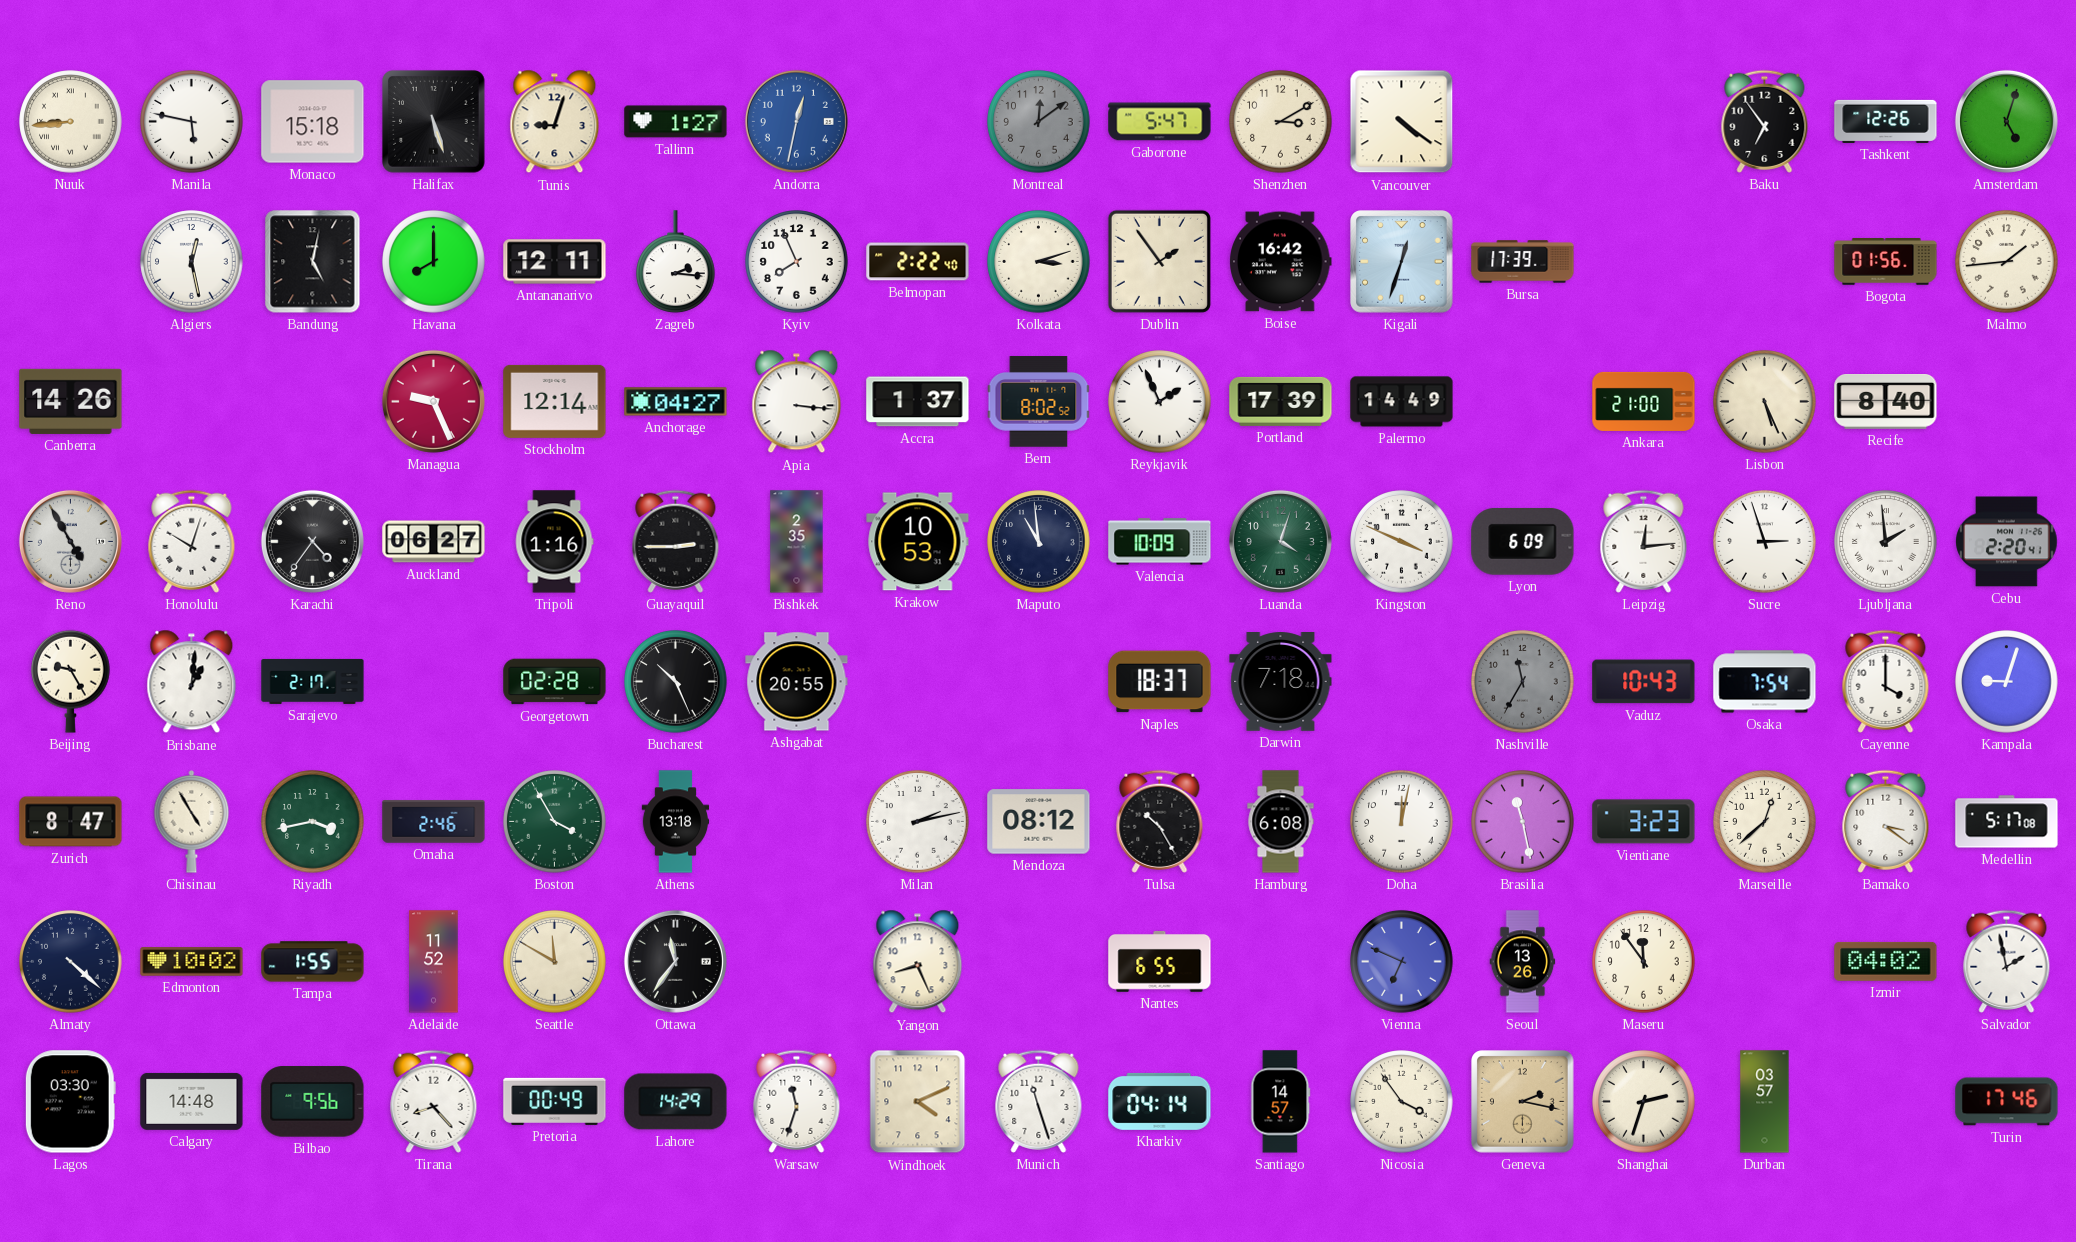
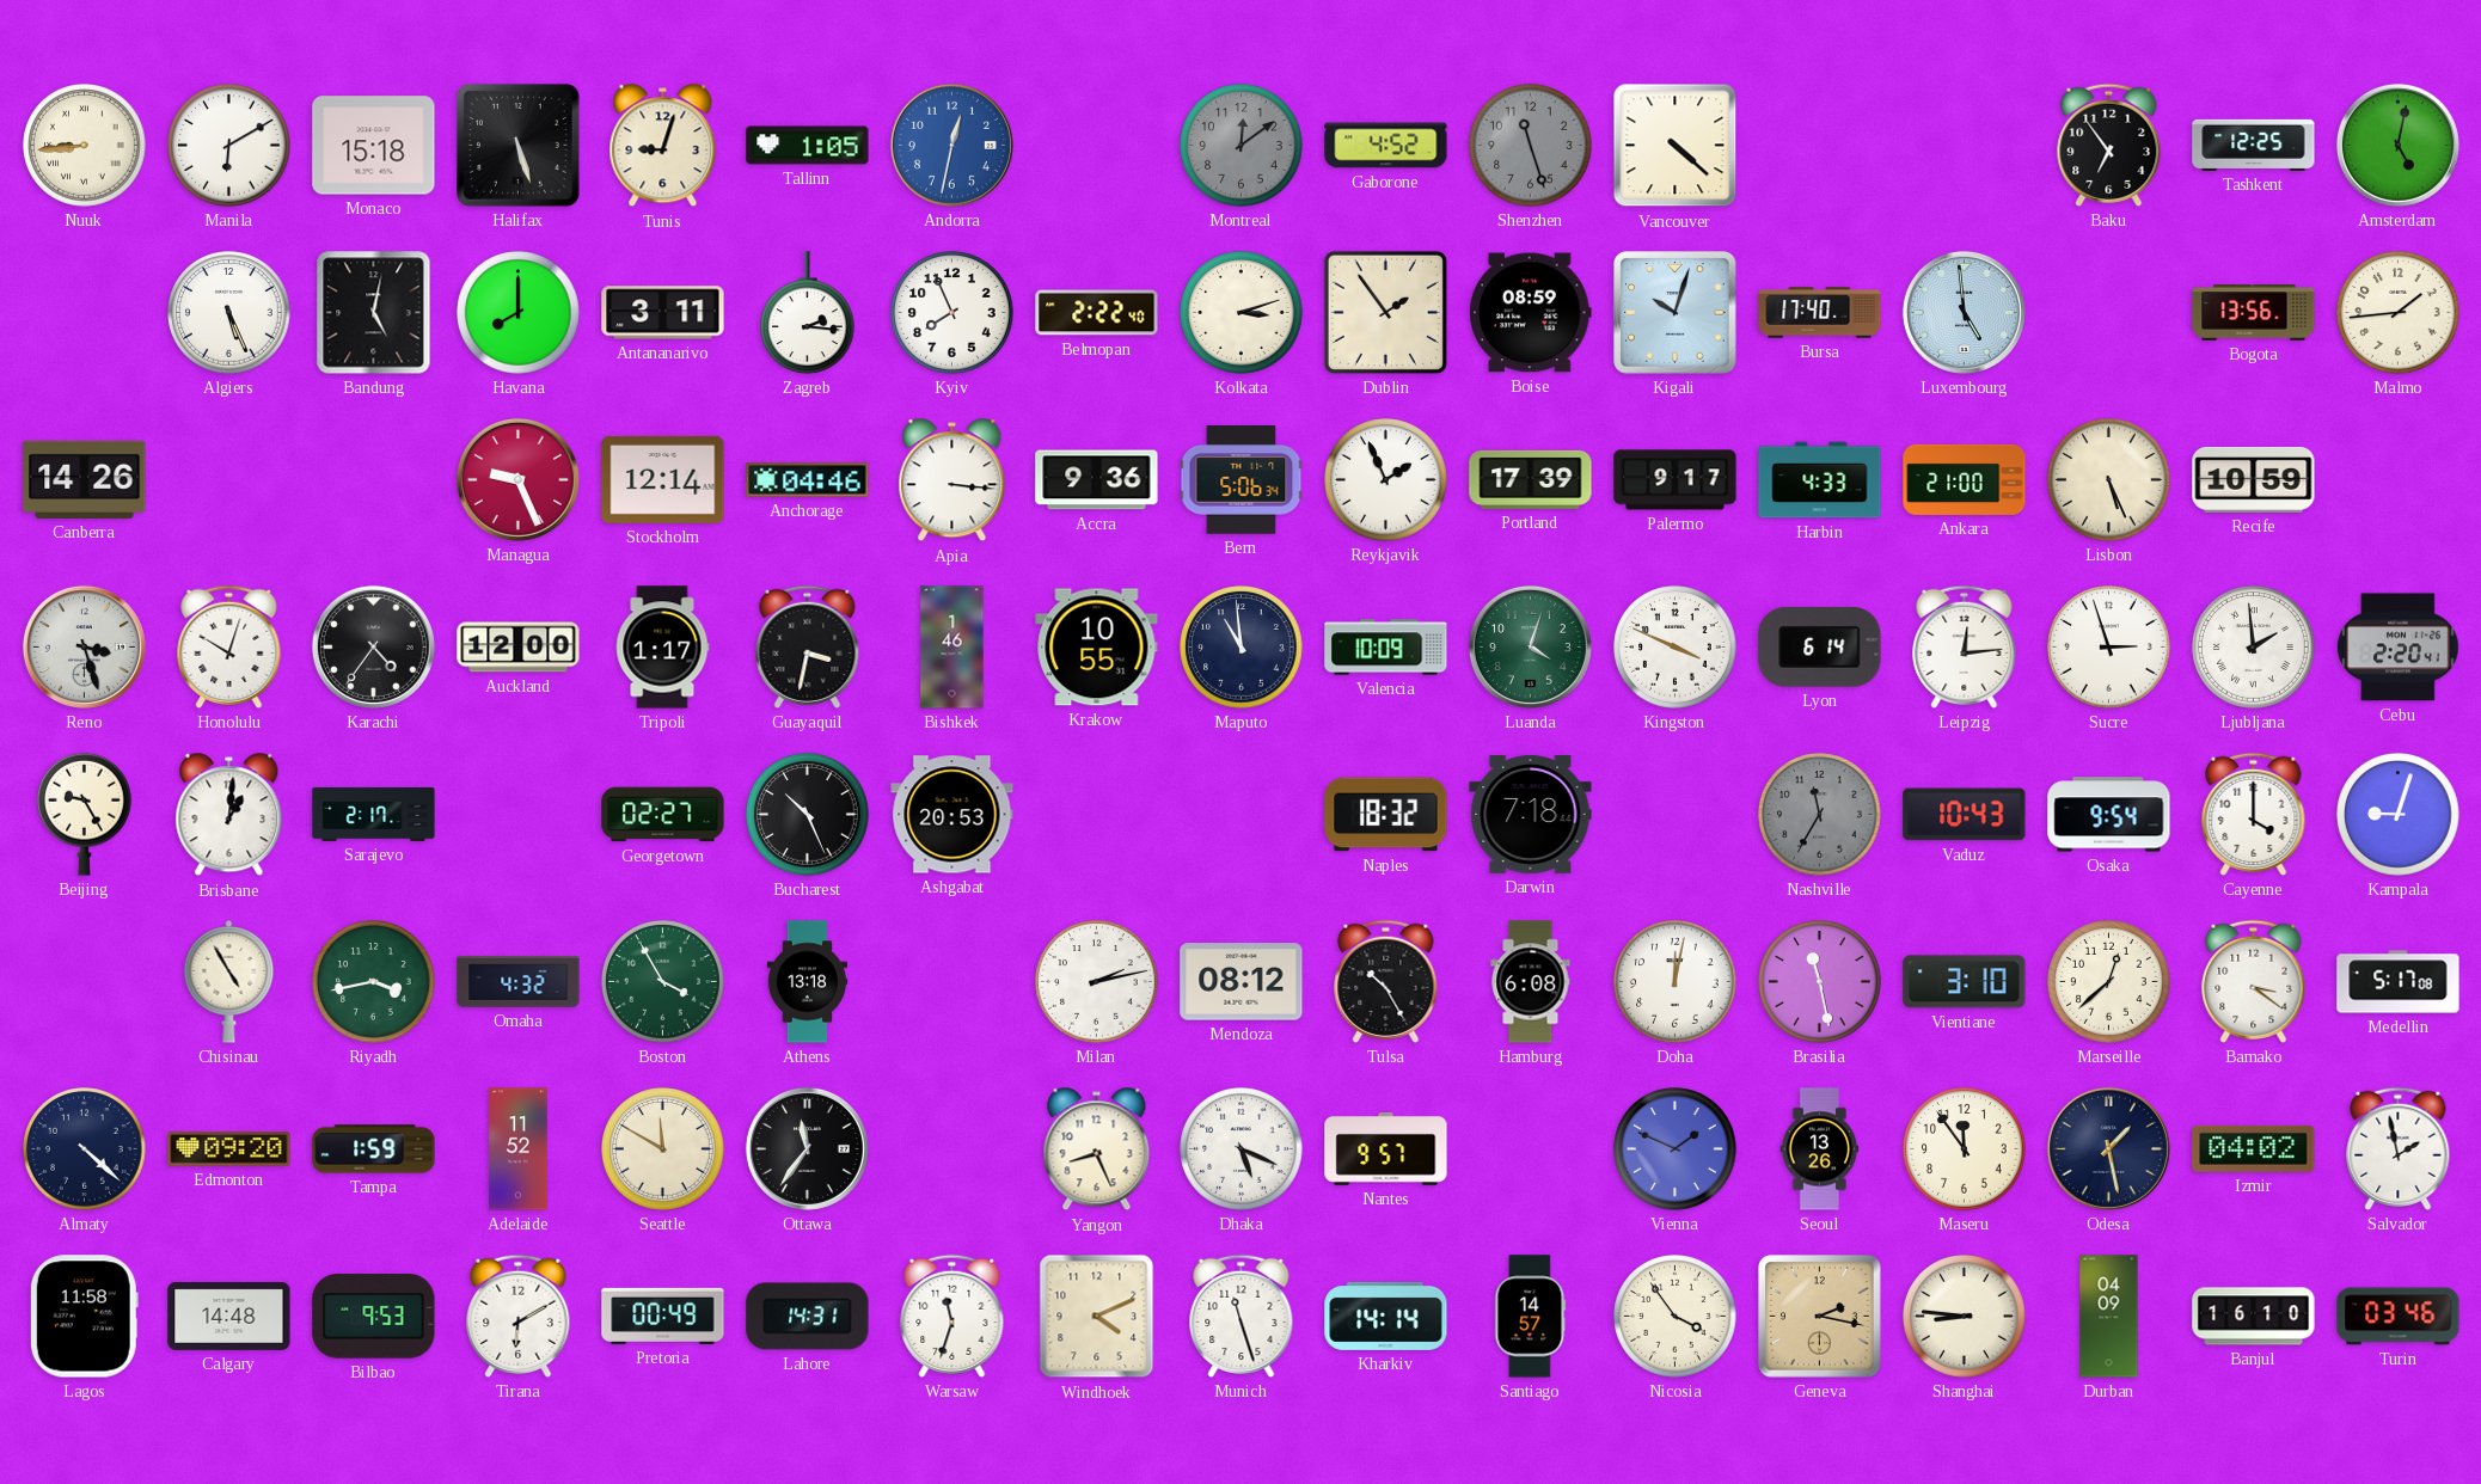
Manila: 5:47 -> 6:10 (229, 146)
Tallinn: 1:27 -> 1:05 (808, 146)
Gaborone: 5:47 -> 4:52 (1386, 146)
Shenzhen: 3:10 -> 11:27 (1531, 146)
Shenzhen dial: cream -> grey (1531, 146)
Vancouver: 4:21 -> 4:22 (1676, 146)
Tashkent: 12:26 -> 12:25 (2254, 145)
Amsterdam: 5:03 -> 5:02 (2397, 145)
Algiers: 12:28 -> 5:26 (229, 313)
Antananarivo: 12:11 -> 3:11 (663, 313)
Boise: 16:42 -> 08:59 (1531, 313)
Kigali: 12:33 -> 10:03 (1676, 313)
Bursa: 17:39 -> 17:40 (1820, 313)
Luxembourg: none -> 4:59 (1964, 312)
Bogota: 01:56 -> 13:56 (2254, 313)
Anchorage: 04:27 -> 04:46 (808, 480)
Accra: 1:37 -> 9:36 (1097, 480)
Bern: 8:02 -> 5:06 (1242, 480)
Palermo: 14:49 -> 9:17 (1676, 480)
Harbin: none -> 4:33 (1820, 480)
Recife: 8:40 -> 10:59 (2254, 480)
Reno: 4:55 -> 3:27 (84, 646)
Auckland: 06:27 -> 12:00 (519, 648)
Tripoli: 1:16 -> 1:17 (662, 648)
Guayaquil: 2:45 -> 3:32 (808, 646)
Bishkek: 2:35 -> 1:46 (952, 648)
Krakow: 10:53 -> 10:55 (1097, 648)
Lyon: 6:09 -> 6:14 (1820, 648)
Georgetown: 02:28 -> 02:27 (663, 815)
Ashgabat: 20:55 -> 20:53 (952, 815)
Naples: 18:37 -> 18:32 (1386, 815)
Osaka: 7:54 -> 9:54 (2109, 815)
Zurich: 8:47 -> none (71, 822)
Omaha: 2:46 -> 4:32 (519, 982)
Vientiane: 3:23 -> 3:10 (1965, 982)
Edmonton: 10:02 -> 09:20 (229, 1149)
Tampa: 1:55 -> 1:59 (374, 1149)
Dhaka: none -> 5:19 (1242, 1149)
Nantes: 6:55 -> 9:57 (1386, 1148)
Vienna: 6:49 -> 1:49 (1676, 1149)
Odesa: none -> 1:28 (2108, 1148)
Lagos: 03:30 -> 11:58 (84, 1317)
Bilbao: 9:56 -> 9:53 (374, 1317)
Tirana: 8:23 -> 6:10 (519, 1316)
Lahore: 14:29 -> 14:31 (808, 1317)
Kharkiv: 04:14 -> 14:14 (1386, 1316)
Shanghai: 2:33 -> 8:46 (1965, 1317)
Durban: 03:57 -> 04:09 (2109, 1317)
Banjul: none -> 16:10 (2254, 1317)
Turin: 17:46 -> 03:46 (2399, 1317)
